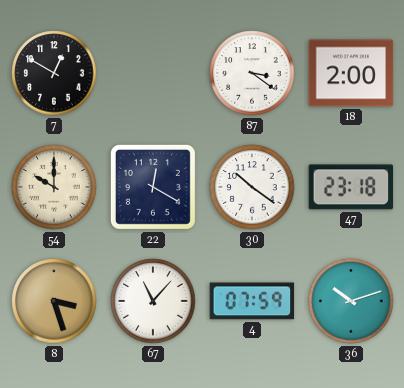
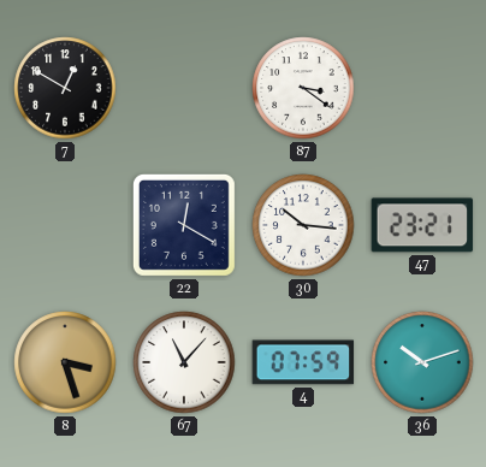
18: 2:00 -> none (351, 73)
54: 10:00 -> none (54, 187)
30: 10:21 -> 10:16 (303, 225)
47: 23:18 -> 23:21 (422, 225)
